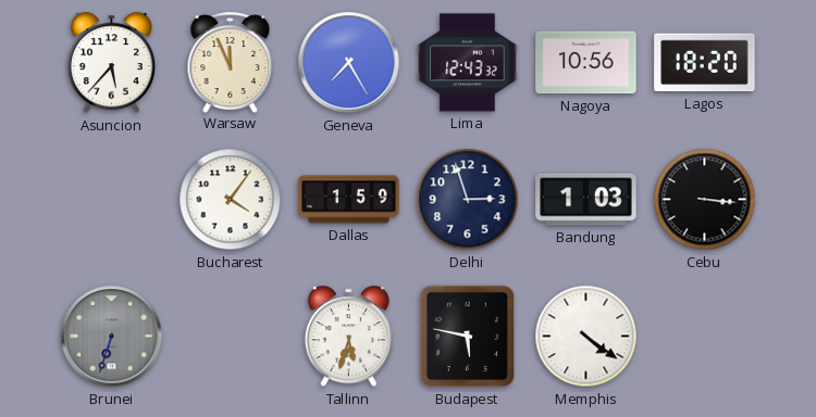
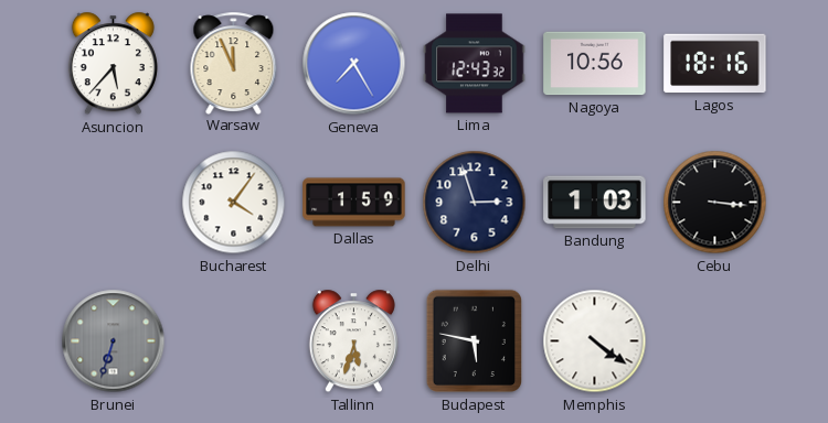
Lagos: 18:20 -> 18:16 (715, 64)
